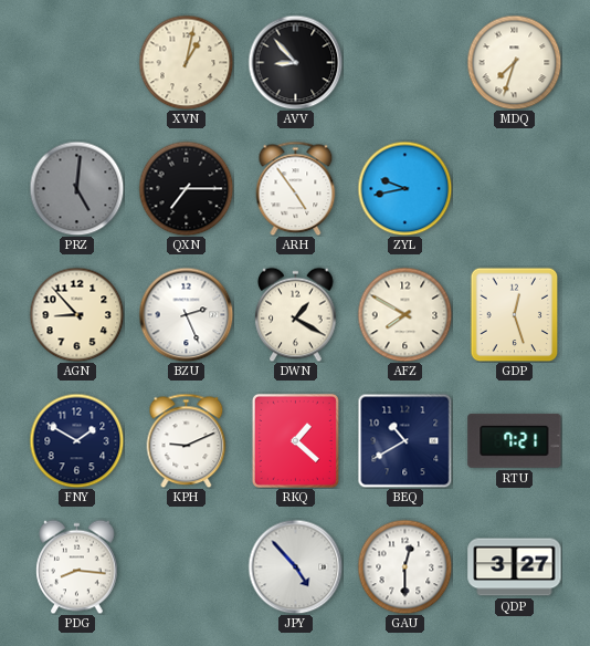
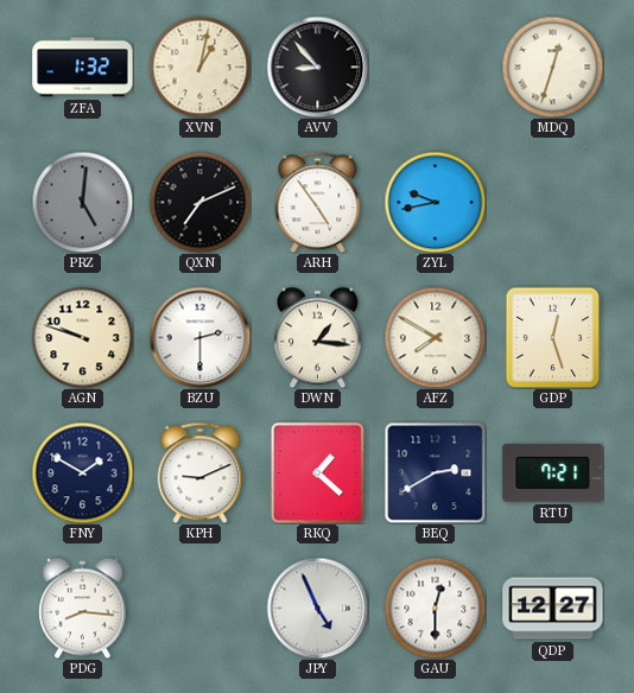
ZFA: none -> 1:32 (83, 68)
MDQ: 7:33 -> 12:33 (552, 66)
QXN: 7:15 -> 7:11 (199, 202)
AGN: 8:53 -> 9:48 (82, 337)
BZU: 2:26 -> 2:30 (199, 337)
DWN: 1:20 -> 1:16 (318, 337)
BEQ: 10:40 -> 2:40 (435, 472)
JPY: 4:53 -> 4:56 (317, 608)
QDP: 3:27 -> 12:27 (553, 609)
